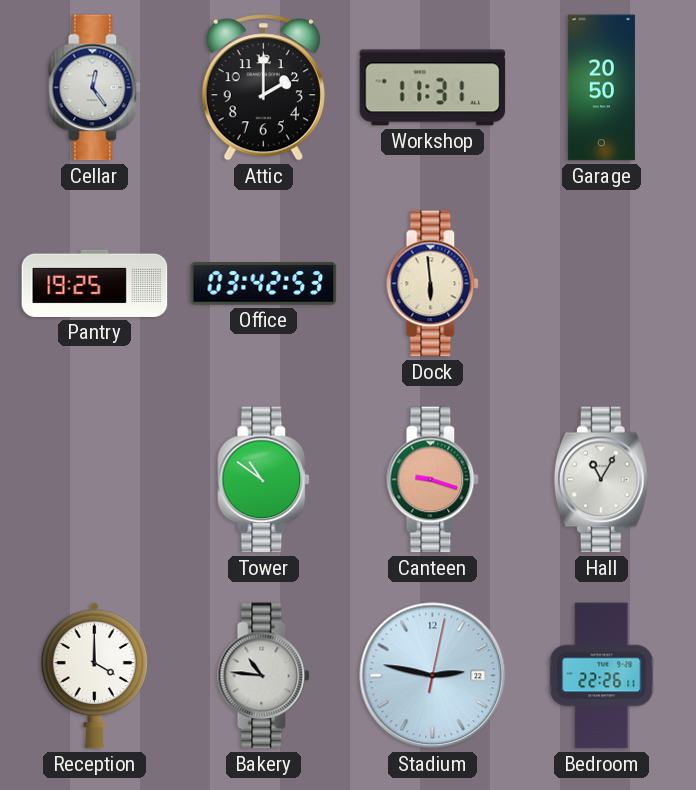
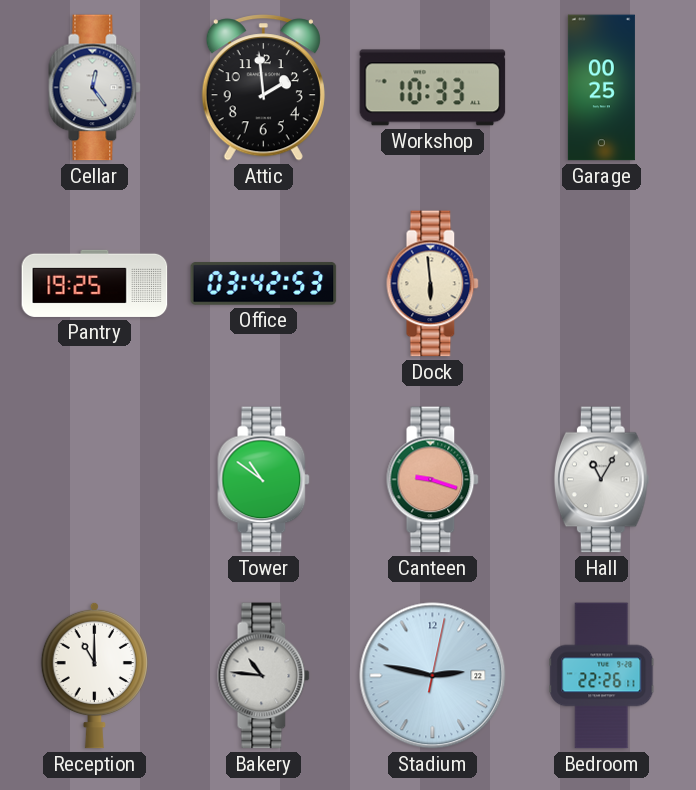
Attic: 2:00 -> 1:59 (263, 88)
Workshop: 11:31 -> 10:33 (433, 88)
Garage: 20:50 -> 00:25 (601, 88)
Reception: 4:00 -> 11:00 (94, 675)
